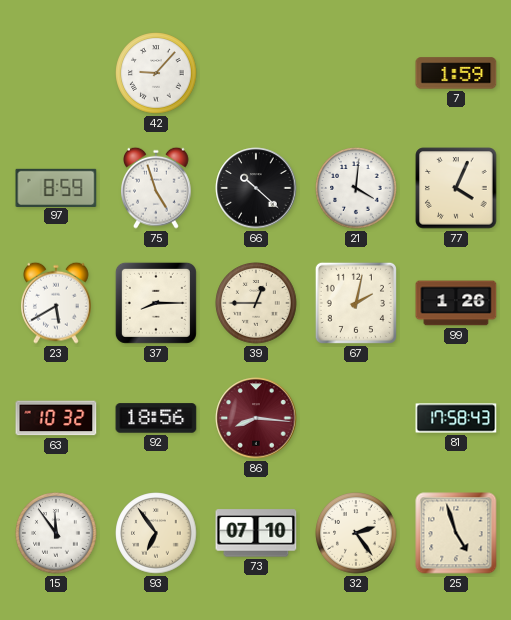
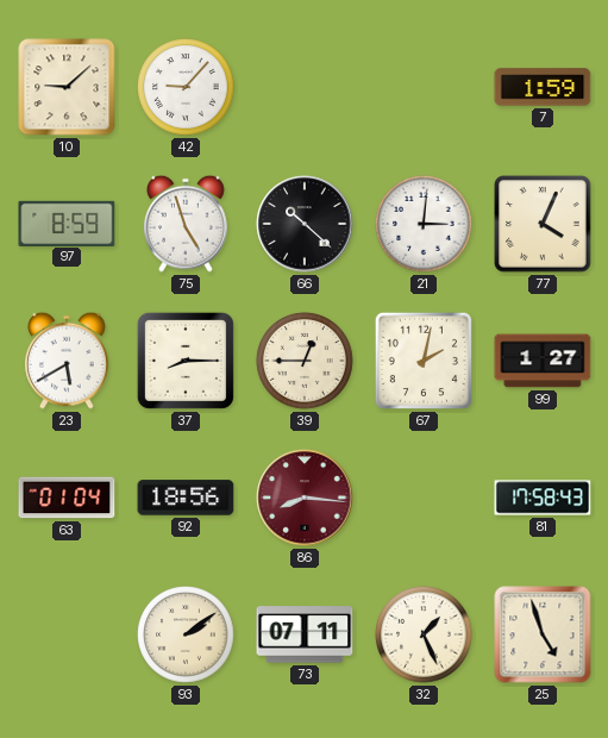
10: none -> 9:08 (67, 87)
21: 4:01 -> 3:01 (424, 224)
99: 1:26 -> 1:27 (543, 361)
63: 10:32 -> 01:04 (67, 498)
15: 11:54 -> none (56, 533)
93: 6:54 -> 2:09 (186, 634)
73: 07:10 -> 07:11 (305, 634)
32: 2:24 -> 1:26 (424, 634)
